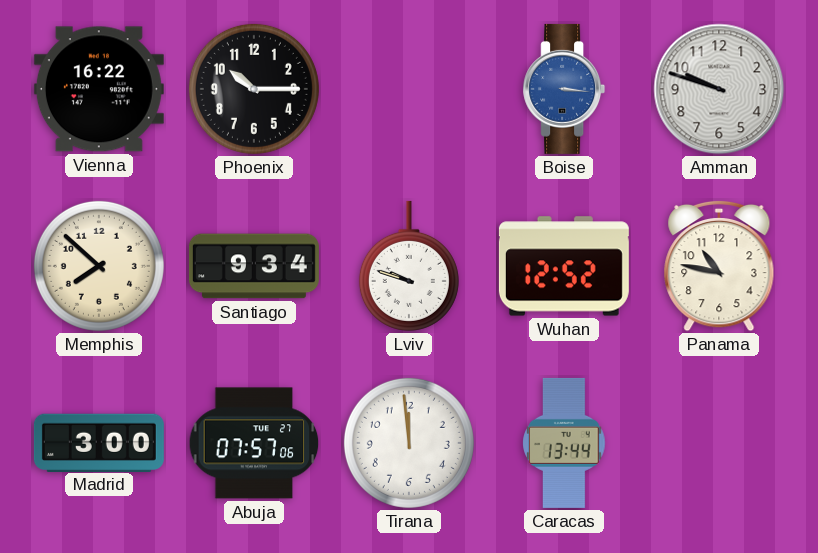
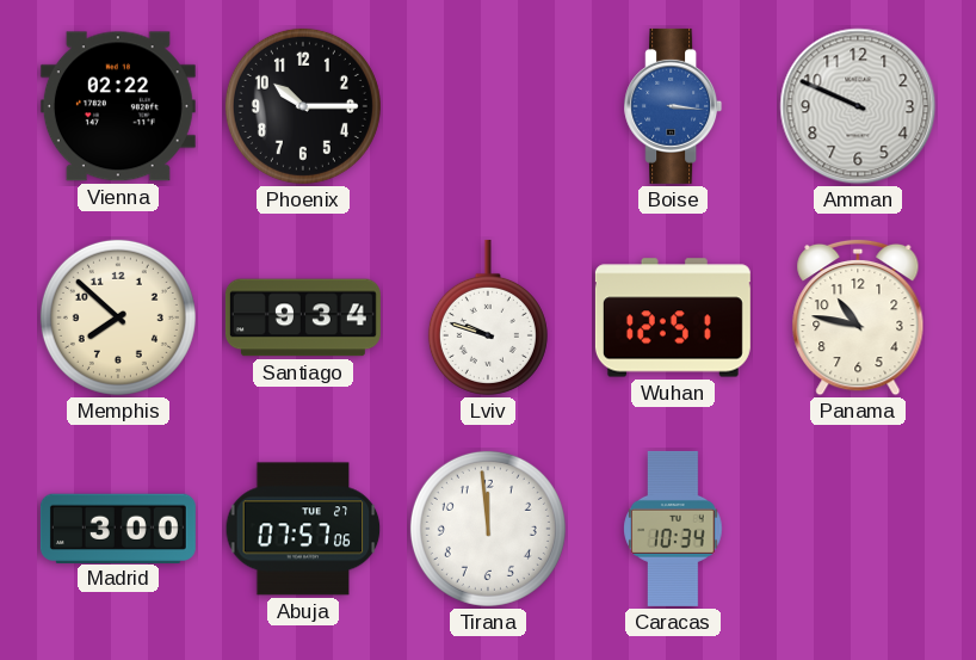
Vienna: 16:22 -> 02:22 (118, 106)
Amman: 9:48 -> 9:49 (858, 106)
Wuhan: 12:52 -> 12:51 (673, 317)
Caracas: 13:44 -> 10:34 (673, 529)
